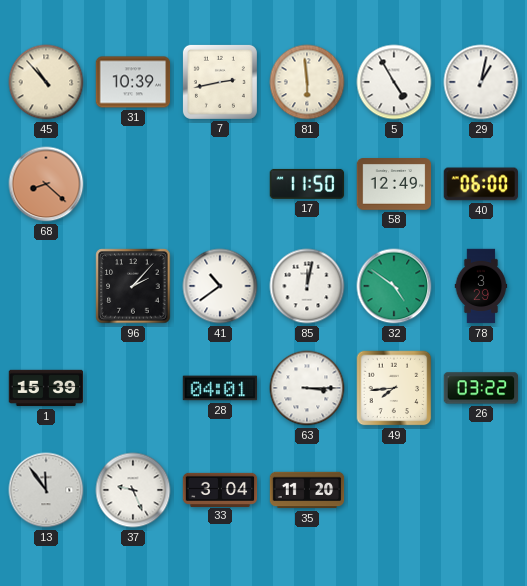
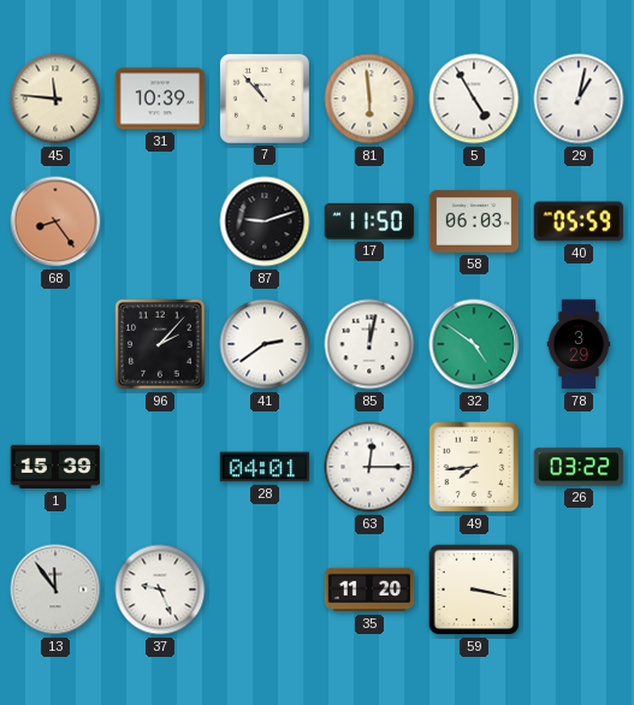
45: 10:53 -> 11:46 (55, 99)
7: 2:43 -> 10:53 (265, 99)
68: 8:22 -> 8:24 (55, 221)
87: none -> 9:12 (265, 221)
58: 12:49 -> 06:03 (474, 221)
40: 06:00 -> 05:59 (577, 221)
41: 10:39 -> 2:39 (265, 344)
63: 3:15 -> 12:15 (369, 467)
33: 3:04 -> none (220, 489)
59: none -> 3:17 (474, 590)
